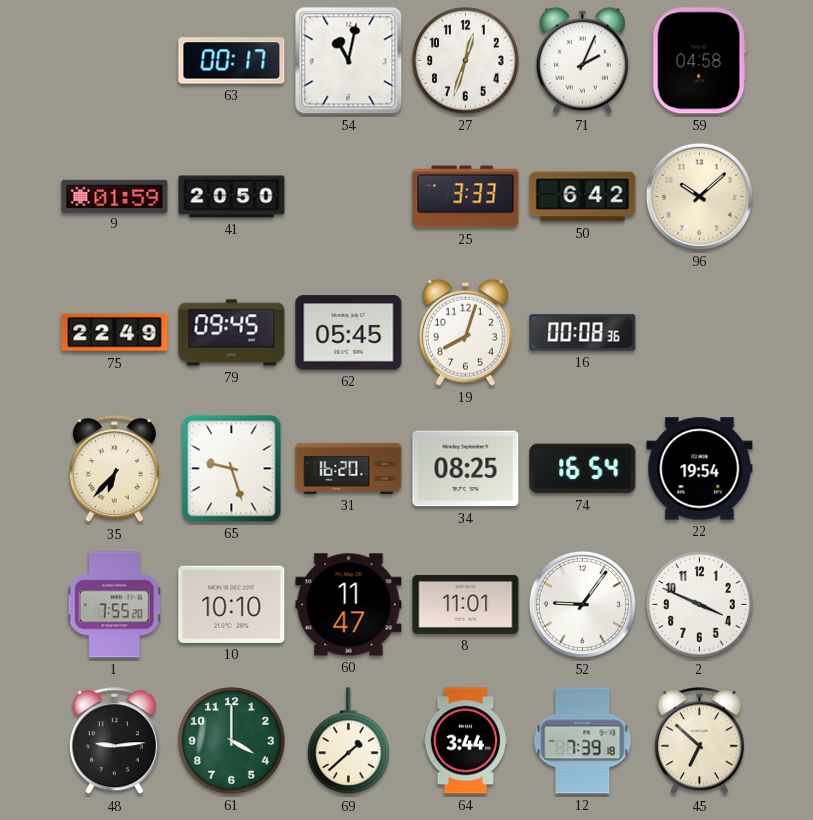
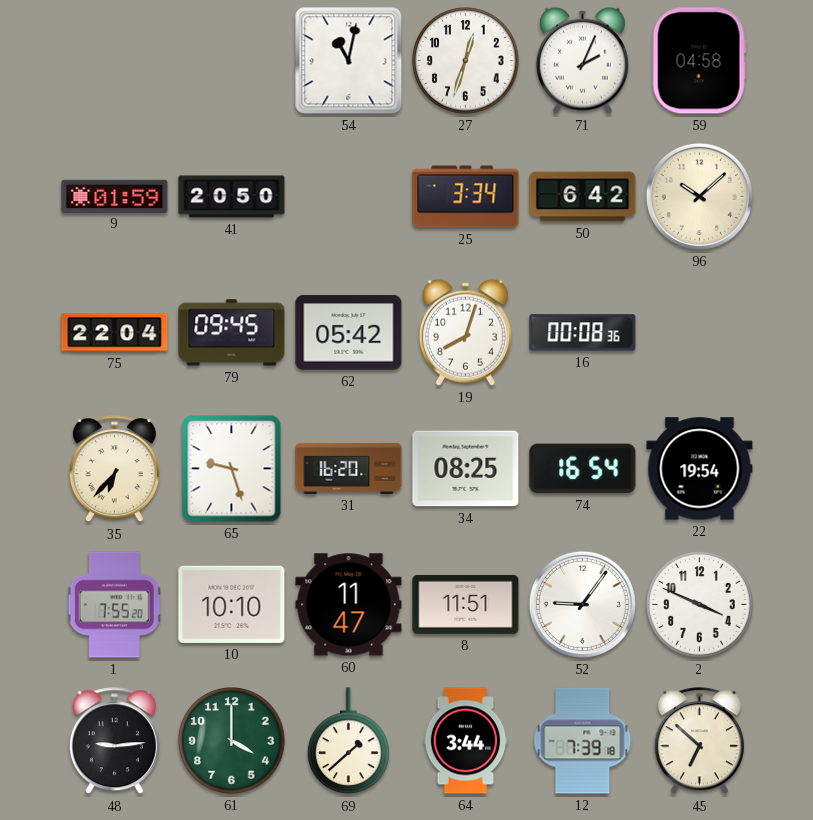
63: 00:17 -> none (232, 61)
25: 3:33 -> 3:34 (466, 197)
75: 22:49 -> 22:04 (115, 333)
62: 05:45 -> 05:42 (349, 333)
8: 11:01 -> 11:51 (466, 604)
